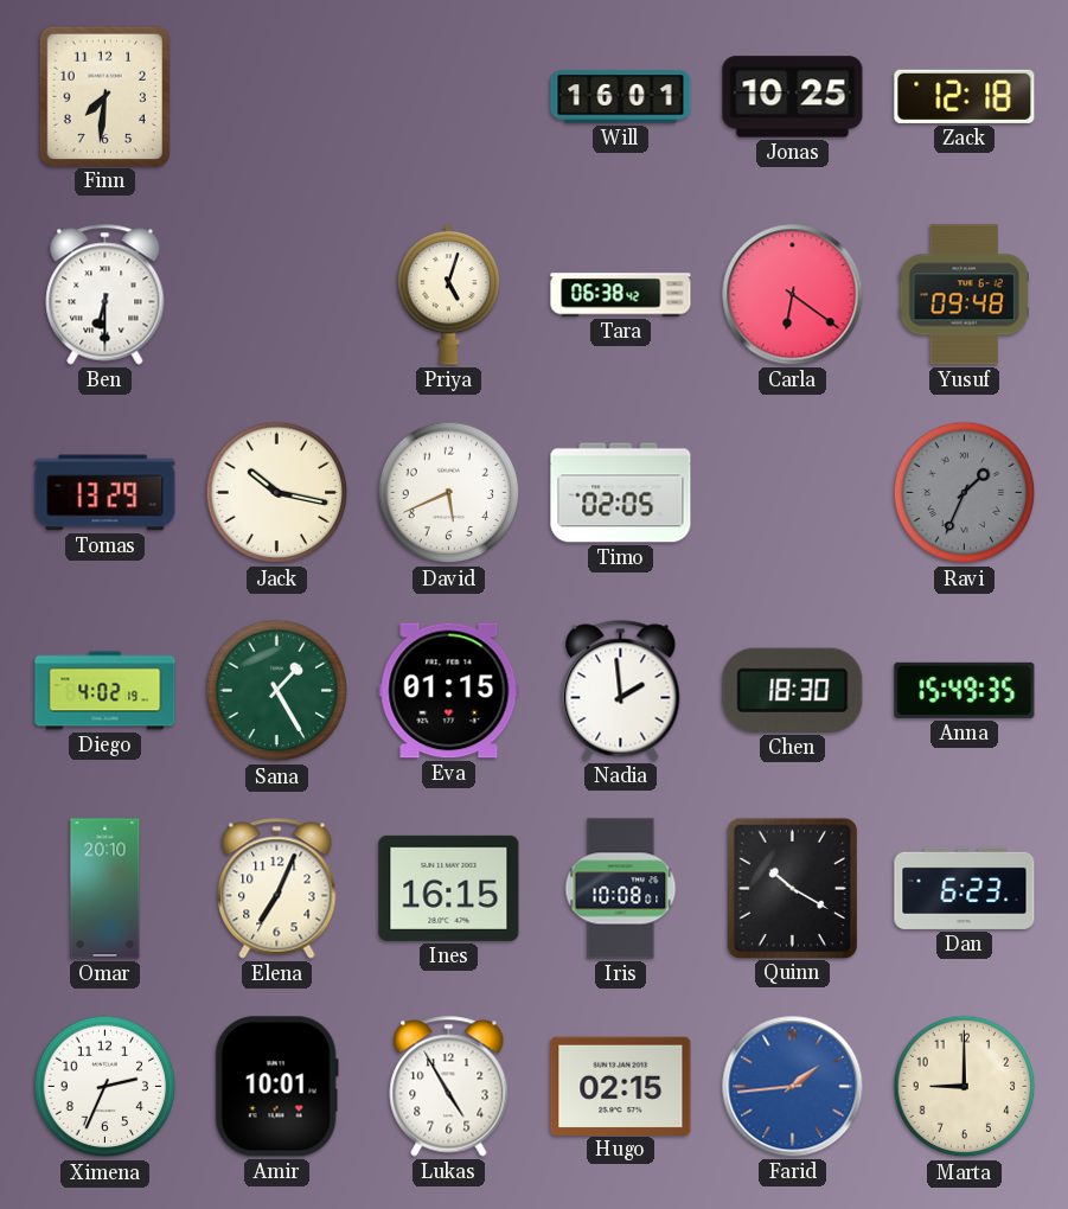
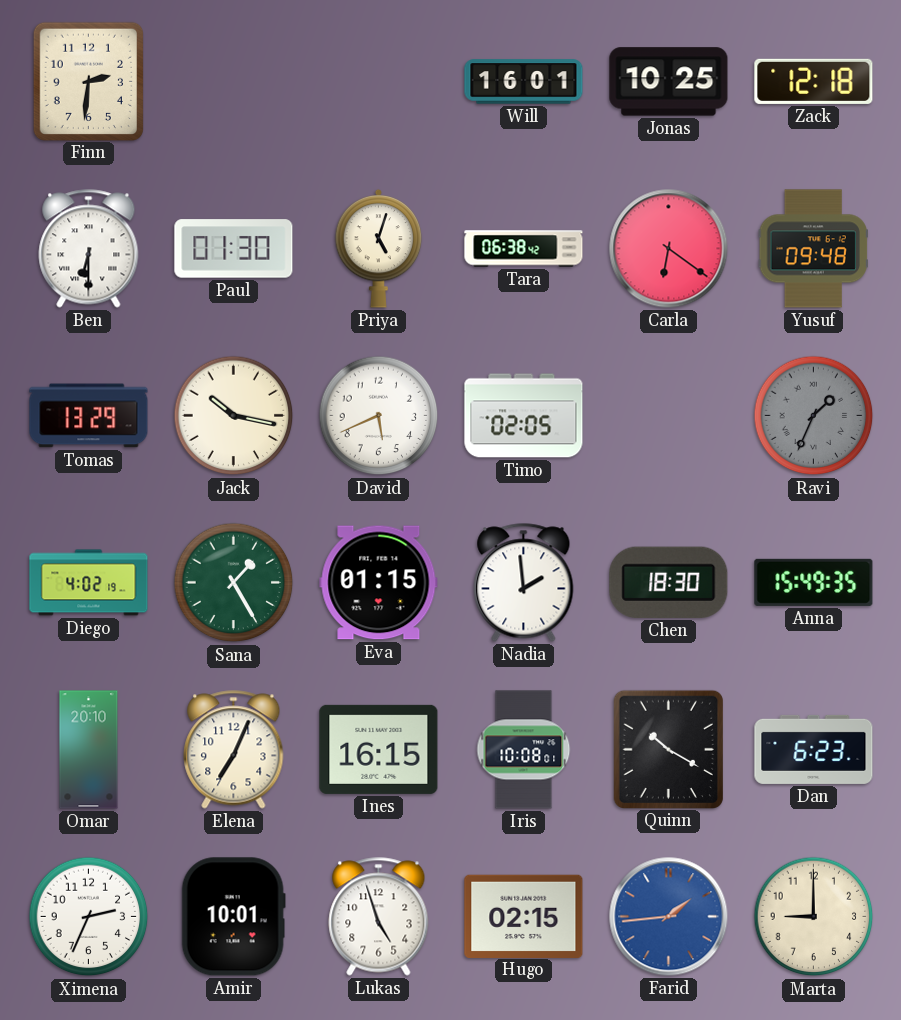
Finn: 7:31 -> 2:31 (88, 81)
Paul: none -> 01:30 (234, 249)
Lukas: 4:55 -> 4:57 (379, 917)
